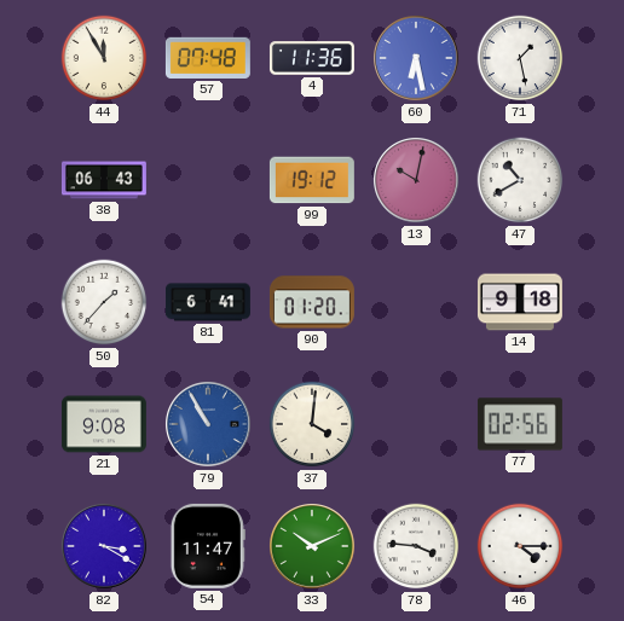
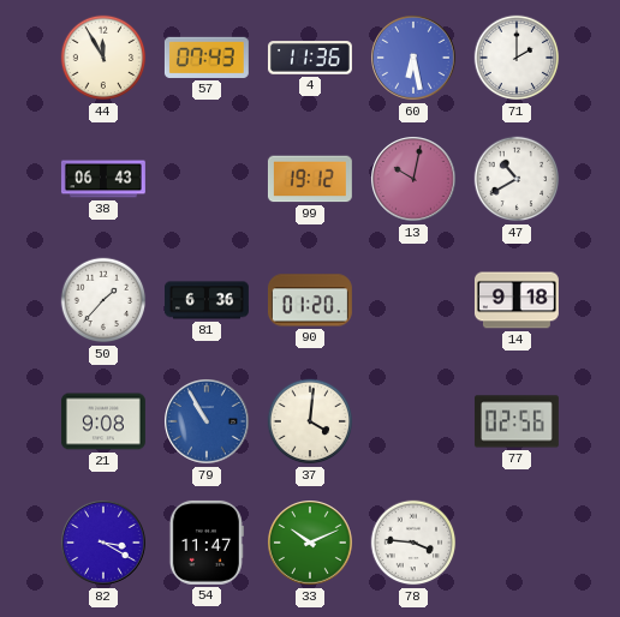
57: 07:48 -> 07:43 (207, 58)
71: 1:28 -> 2:00 (517, 58)
81: 6:41 -> 6:36 (207, 300)
46: 4:15 -> none (520, 546)
